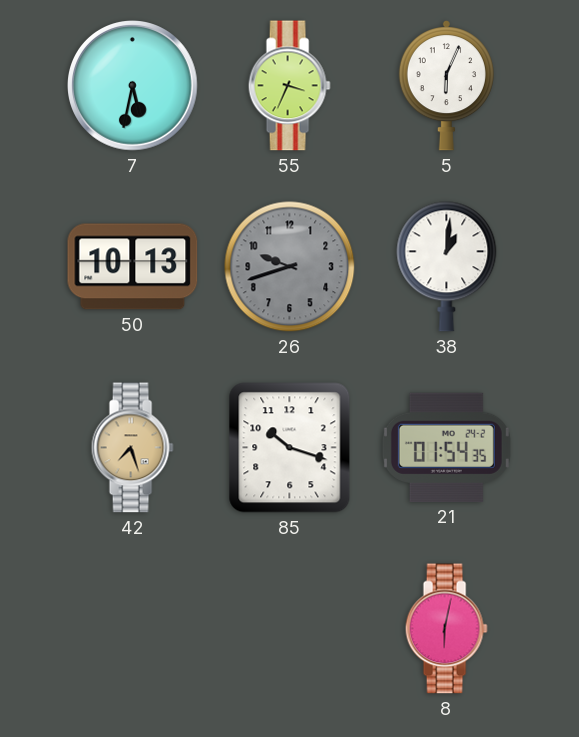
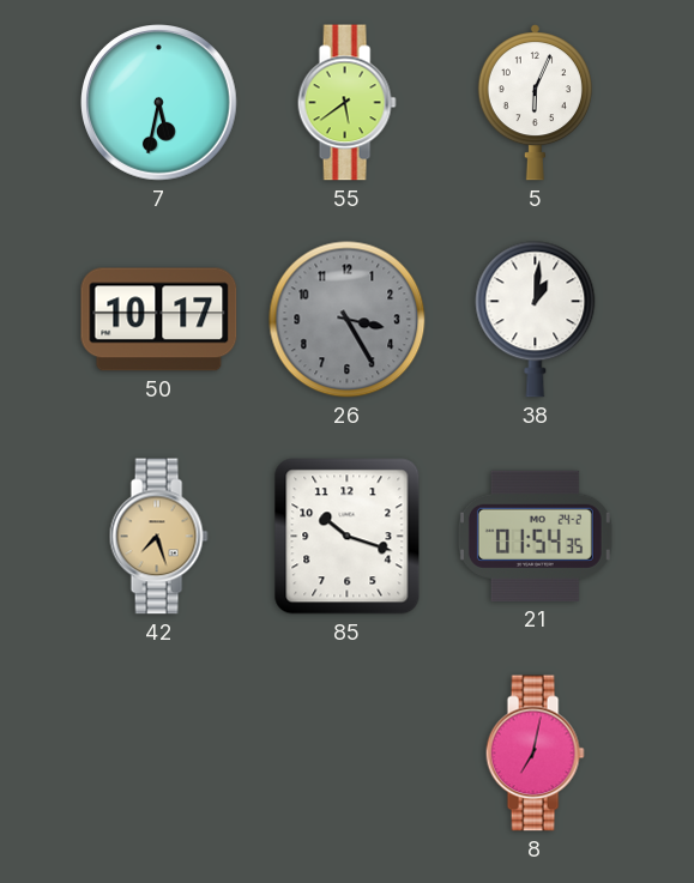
55: 3:34 -> 5:39 (346, 103)
50: 10:13 -> 10:17 (159, 320)
26: 9:42 -> 3:25 (348, 320)
8: 6:02 -> 7:02 (535, 754)
